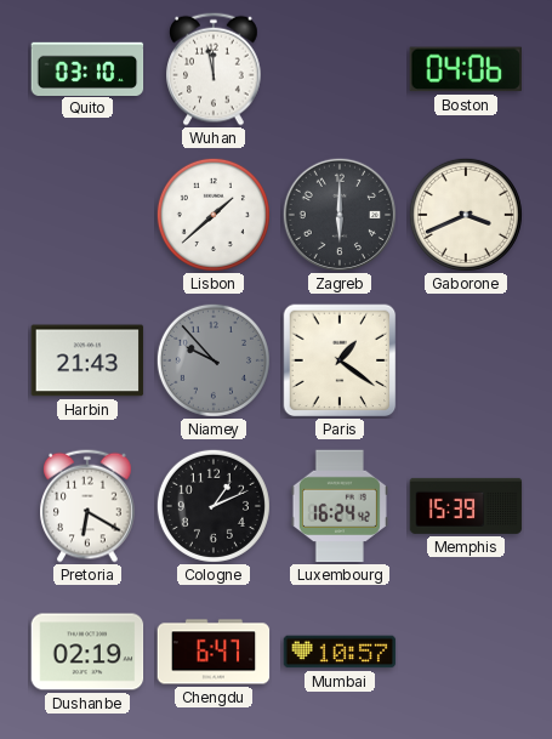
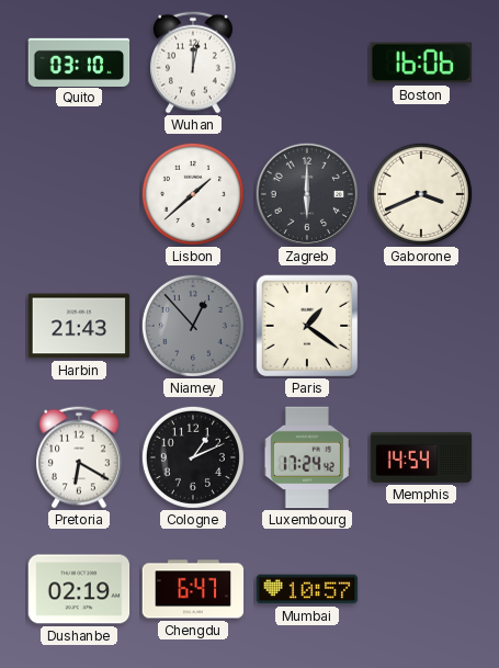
Wuhan: 11:58 -> 12:02 (194, 63)
Boston: 04:06 -> 16:06 (420, 63)
Niamey: 9:53 -> 12:53 (193, 326)
Luxembourg: 16:24 -> 17:24 (307, 457)
Memphis: 15:39 -> 14:54 (421, 457)
